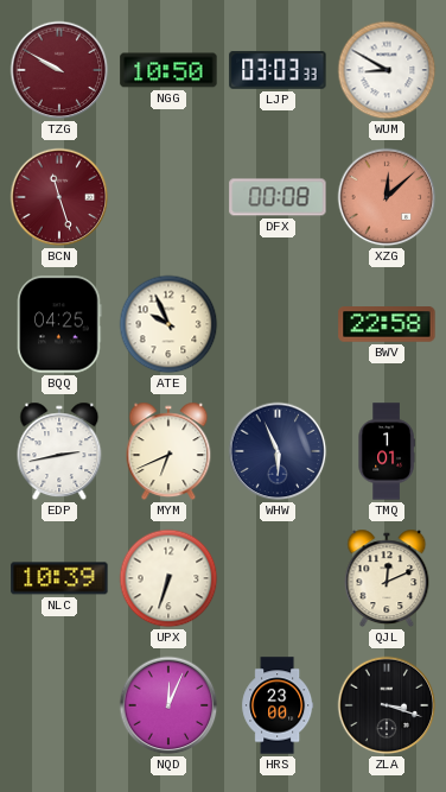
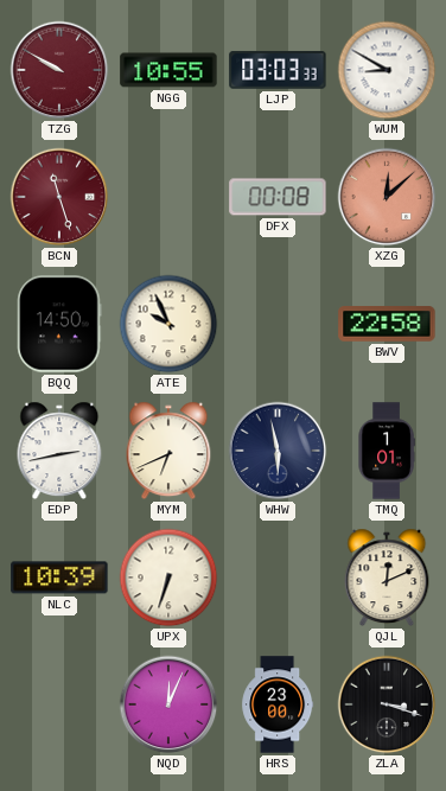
NGG: 10:50 -> 10:55 (168, 70)
BQQ: 04:25 -> 14:50 (59, 324)
WHW: 5:56 -> 5:58 (278, 451)
